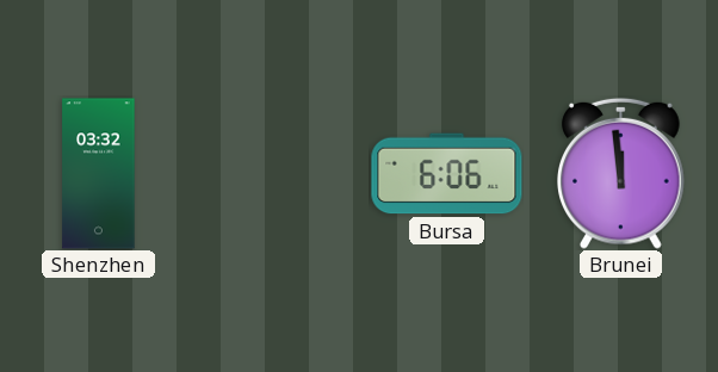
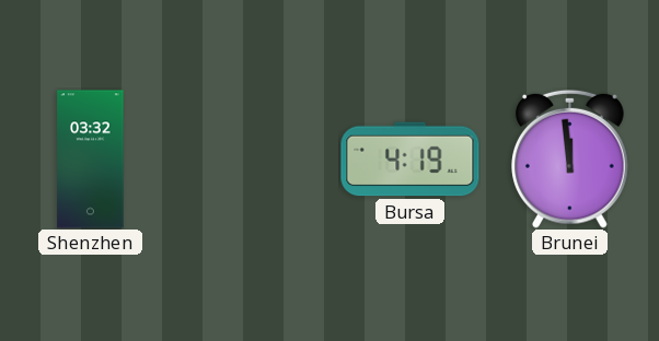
Bursa: 6:06 -> 4:19 (411, 160)
